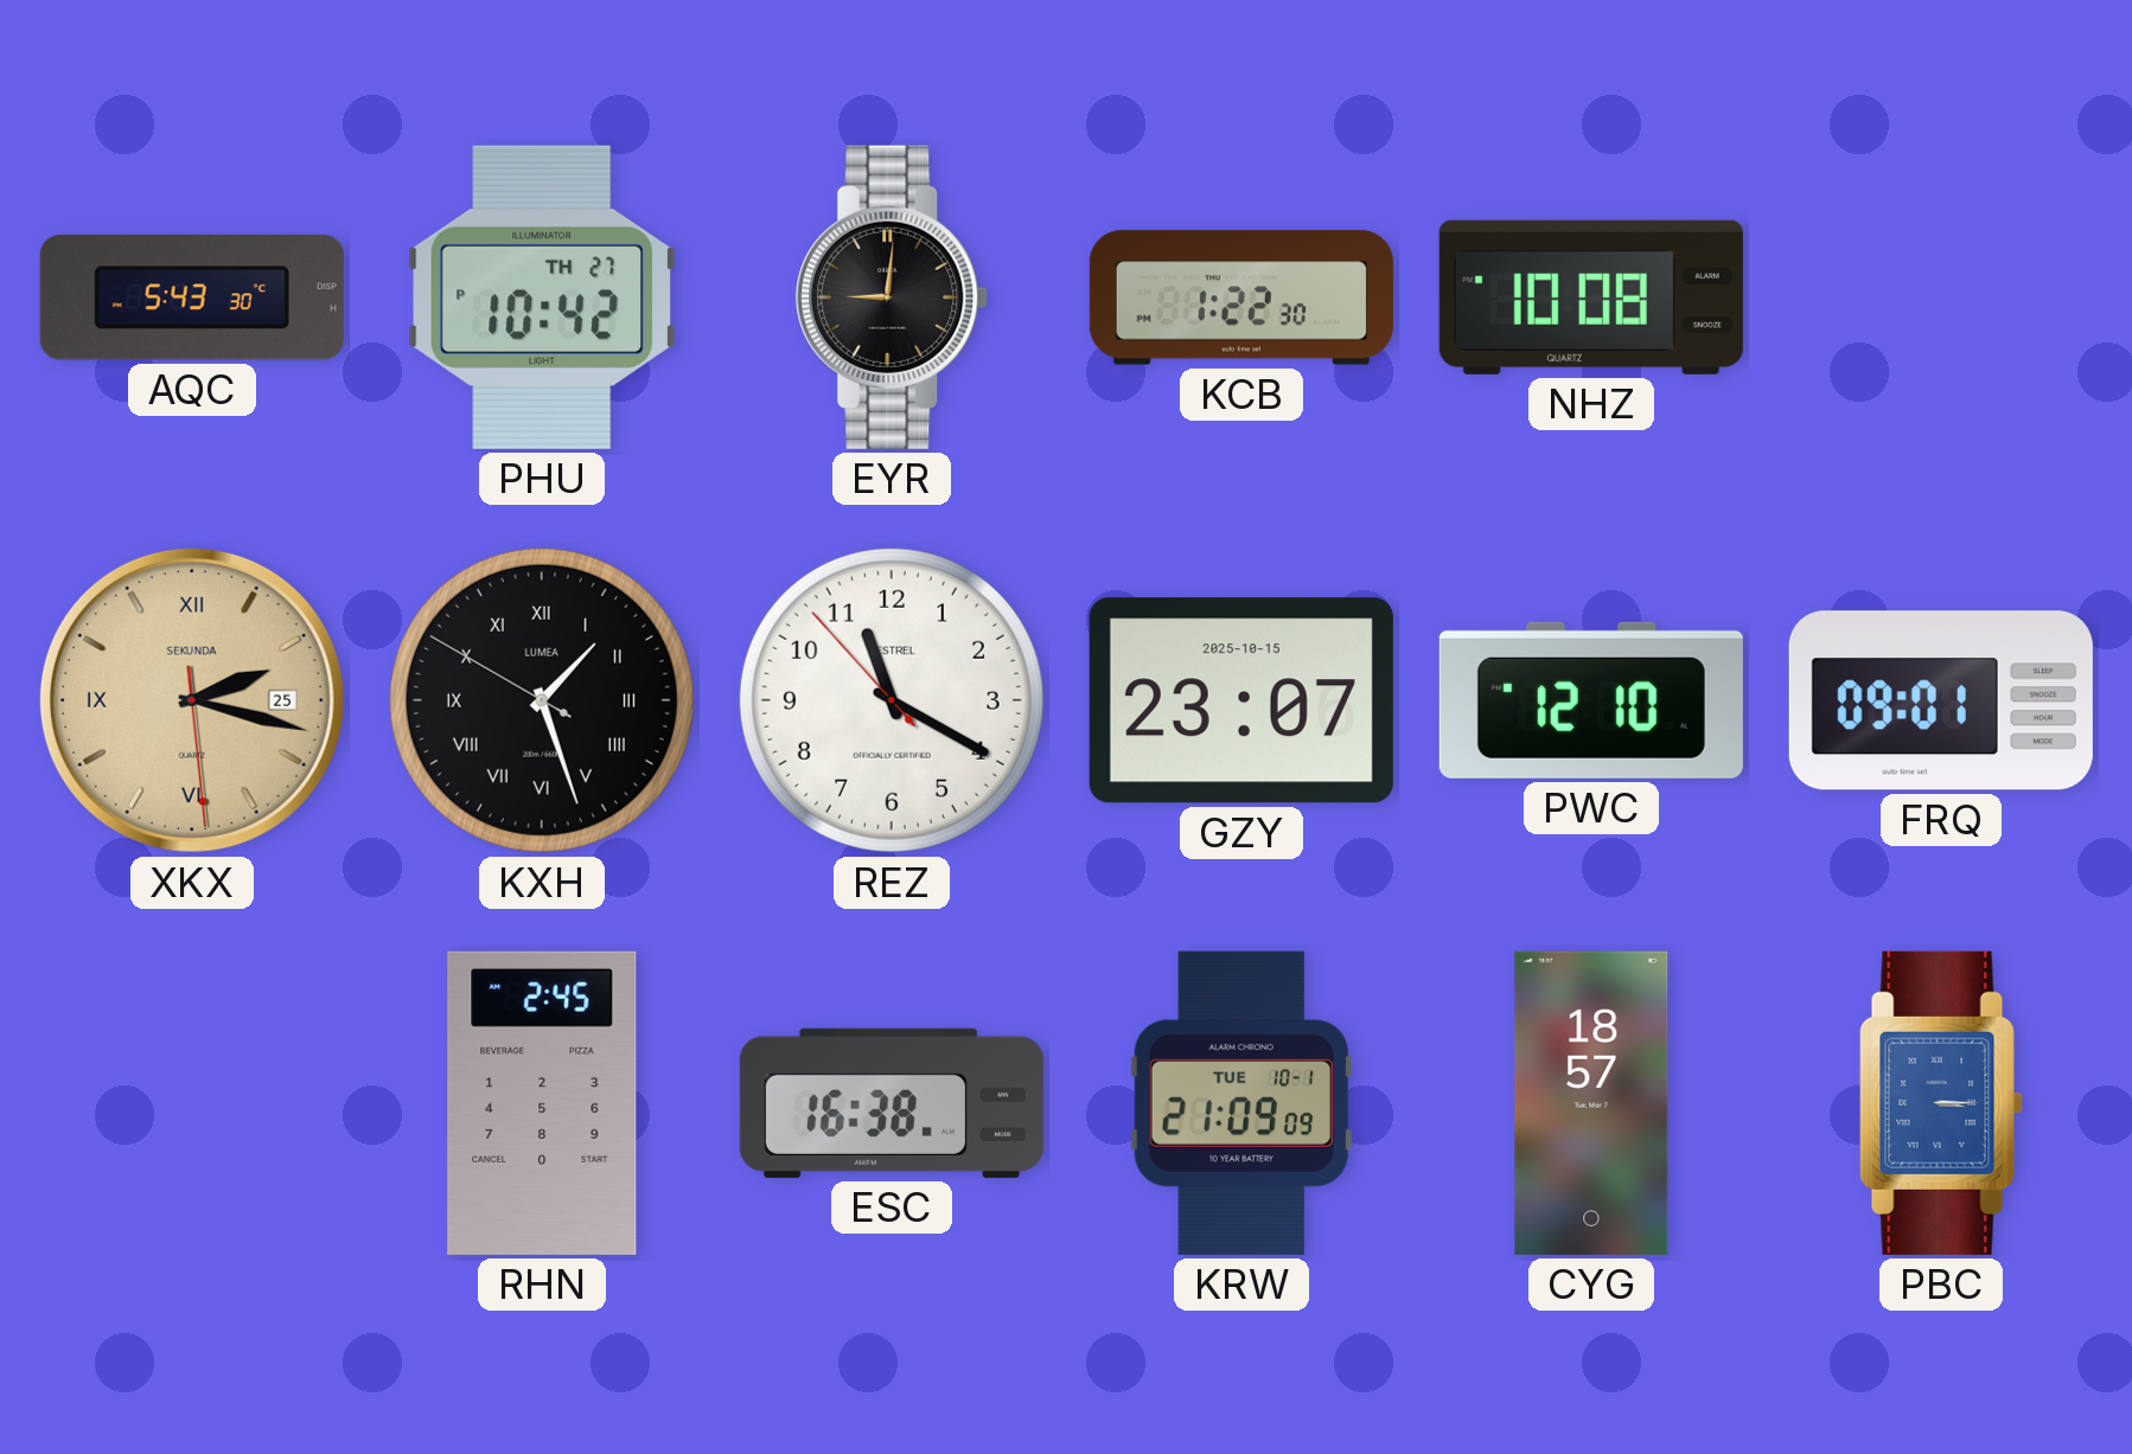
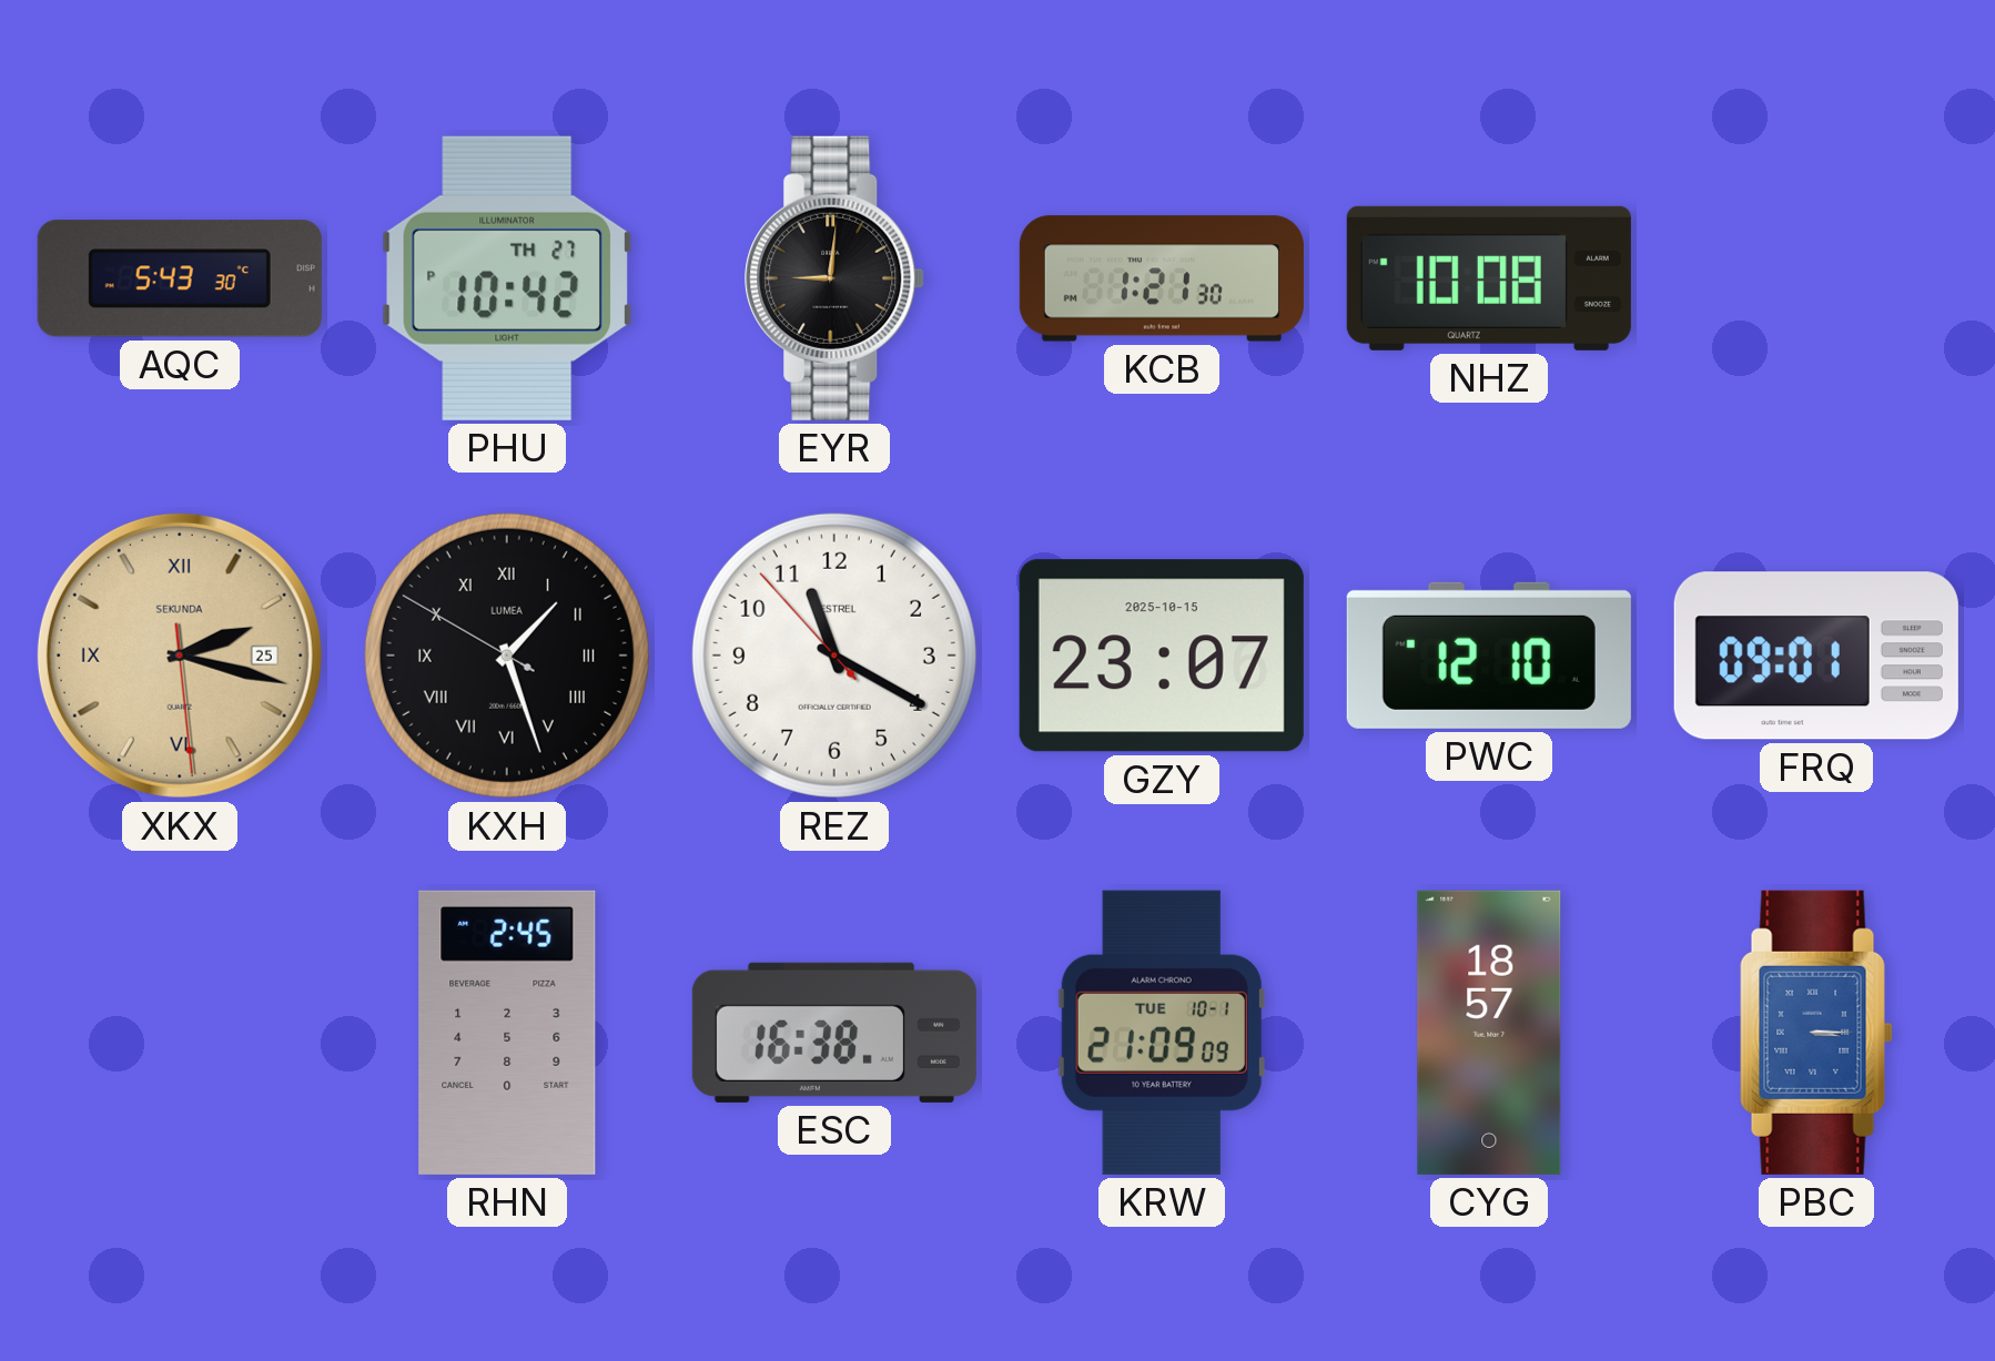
KCB: 1:22 -> 1:21 (1162, 278)
